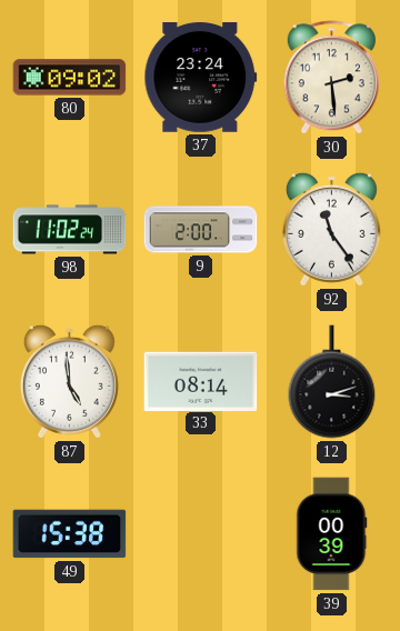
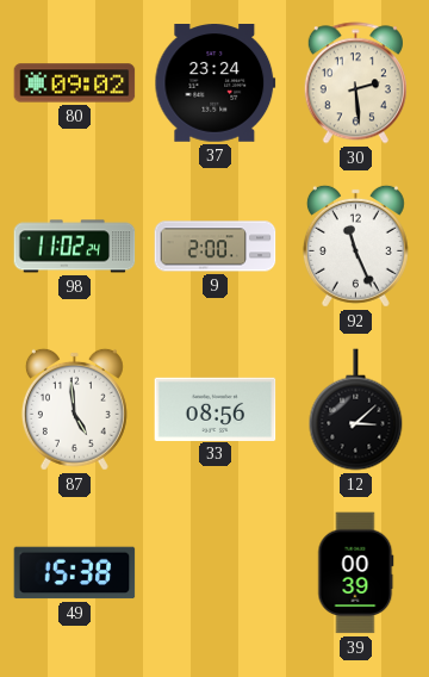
92: 11:24 -> 11:26 (355, 246)
33: 08:14 -> 08:56 (216, 409)
12: 3:12 -> 3:08 (356, 410)
